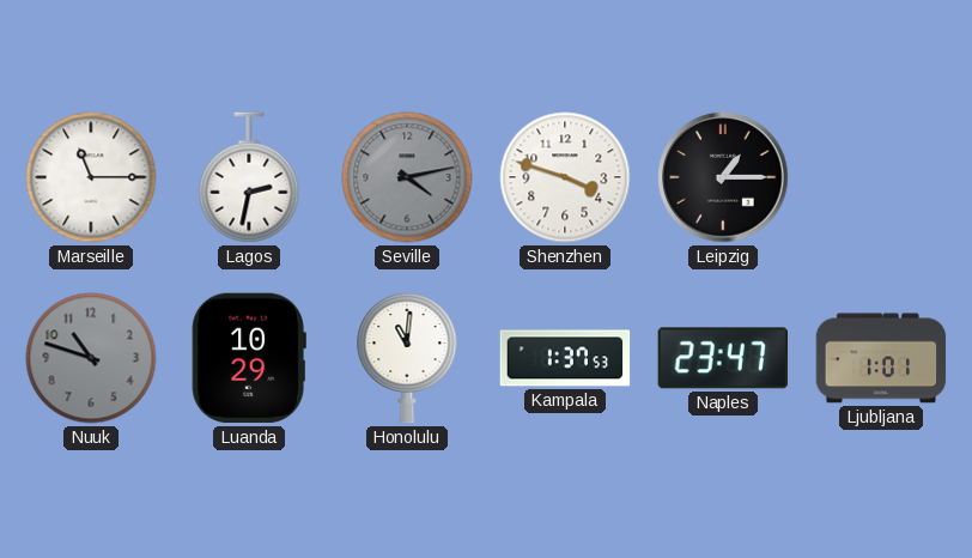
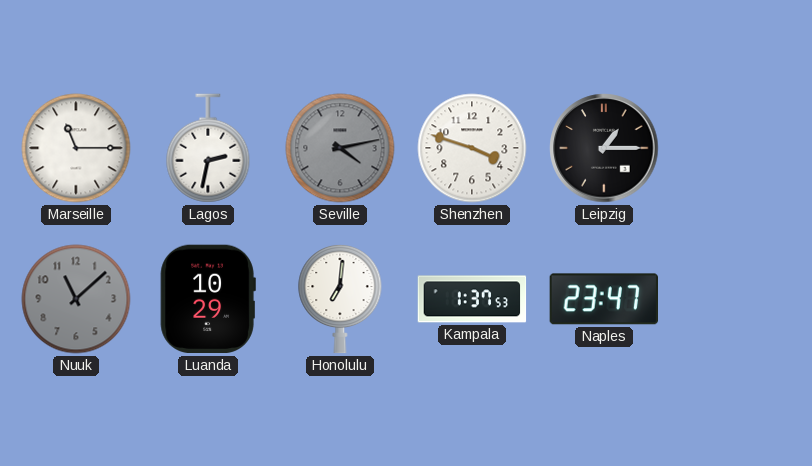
Nuuk: 10:48 -> 11:08 (76, 299)
Honolulu: 11:01 -> 7:01 (340, 299)
Ljubljana: 1:01 -> none (881, 358)
